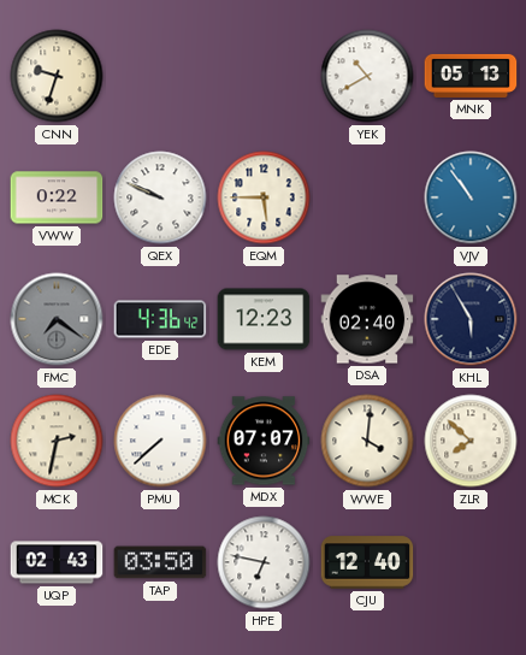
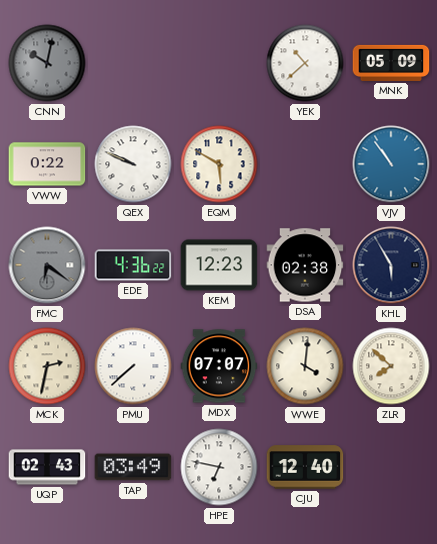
CNN: 9:33 -> 10:02 (47, 63)
CNN dial: cream -> grey (47, 63)
YEK: 10:40 -> 10:38 (305, 63)
MNK: 05:13 -> 05:09 (391, 63)
EQM: 5:45 -> 5:50 (219, 164)
FMC: 7:21 -> 6:21 (47, 265)
EDE: 4:36:42 -> 4:36:22 (133, 265)
DSA: 02:40 -> 02:38 (305, 265)
TAP: 03:50 -> 03:49 (133, 467)
